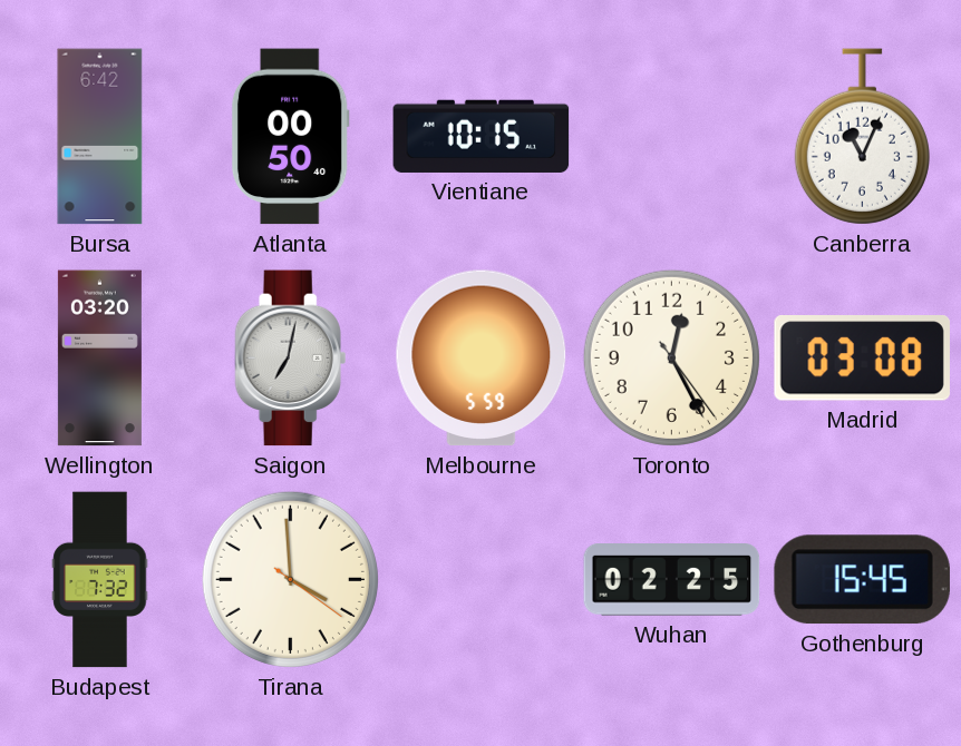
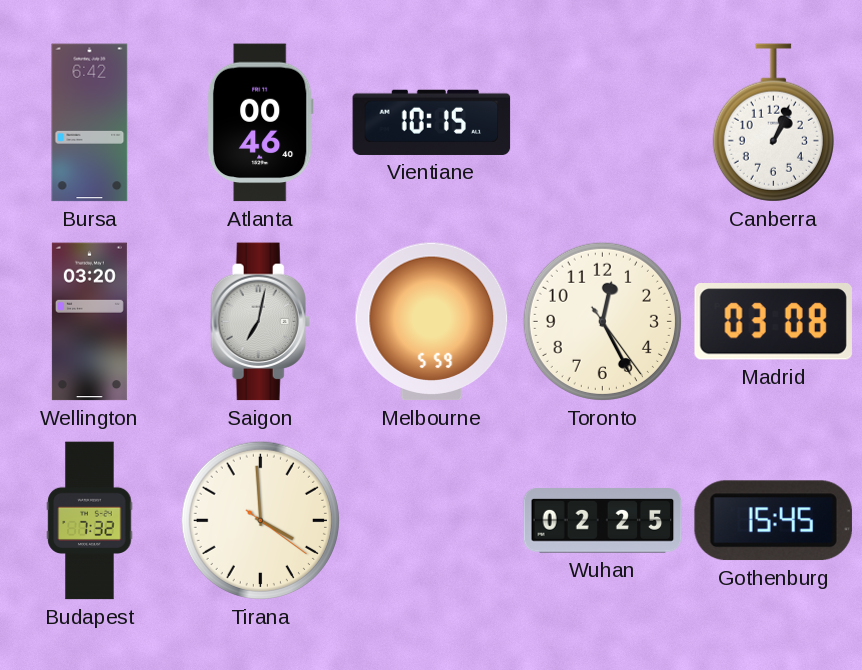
Atlanta: 00:50 -> 00:46 (260, 123)
Canberra: 11:04 -> 1:04 (773, 123)
